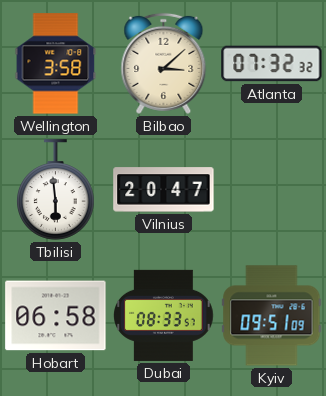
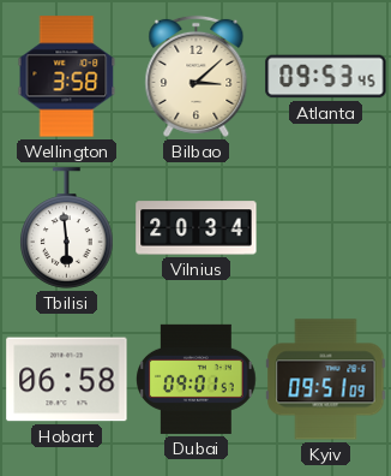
Atlanta: 07:32 -> 09:53 (326, 77)
Vilnius: 20:47 -> 20:34 (197, 228)
Dubai: 08:33 -> 09:01 (197, 379)
